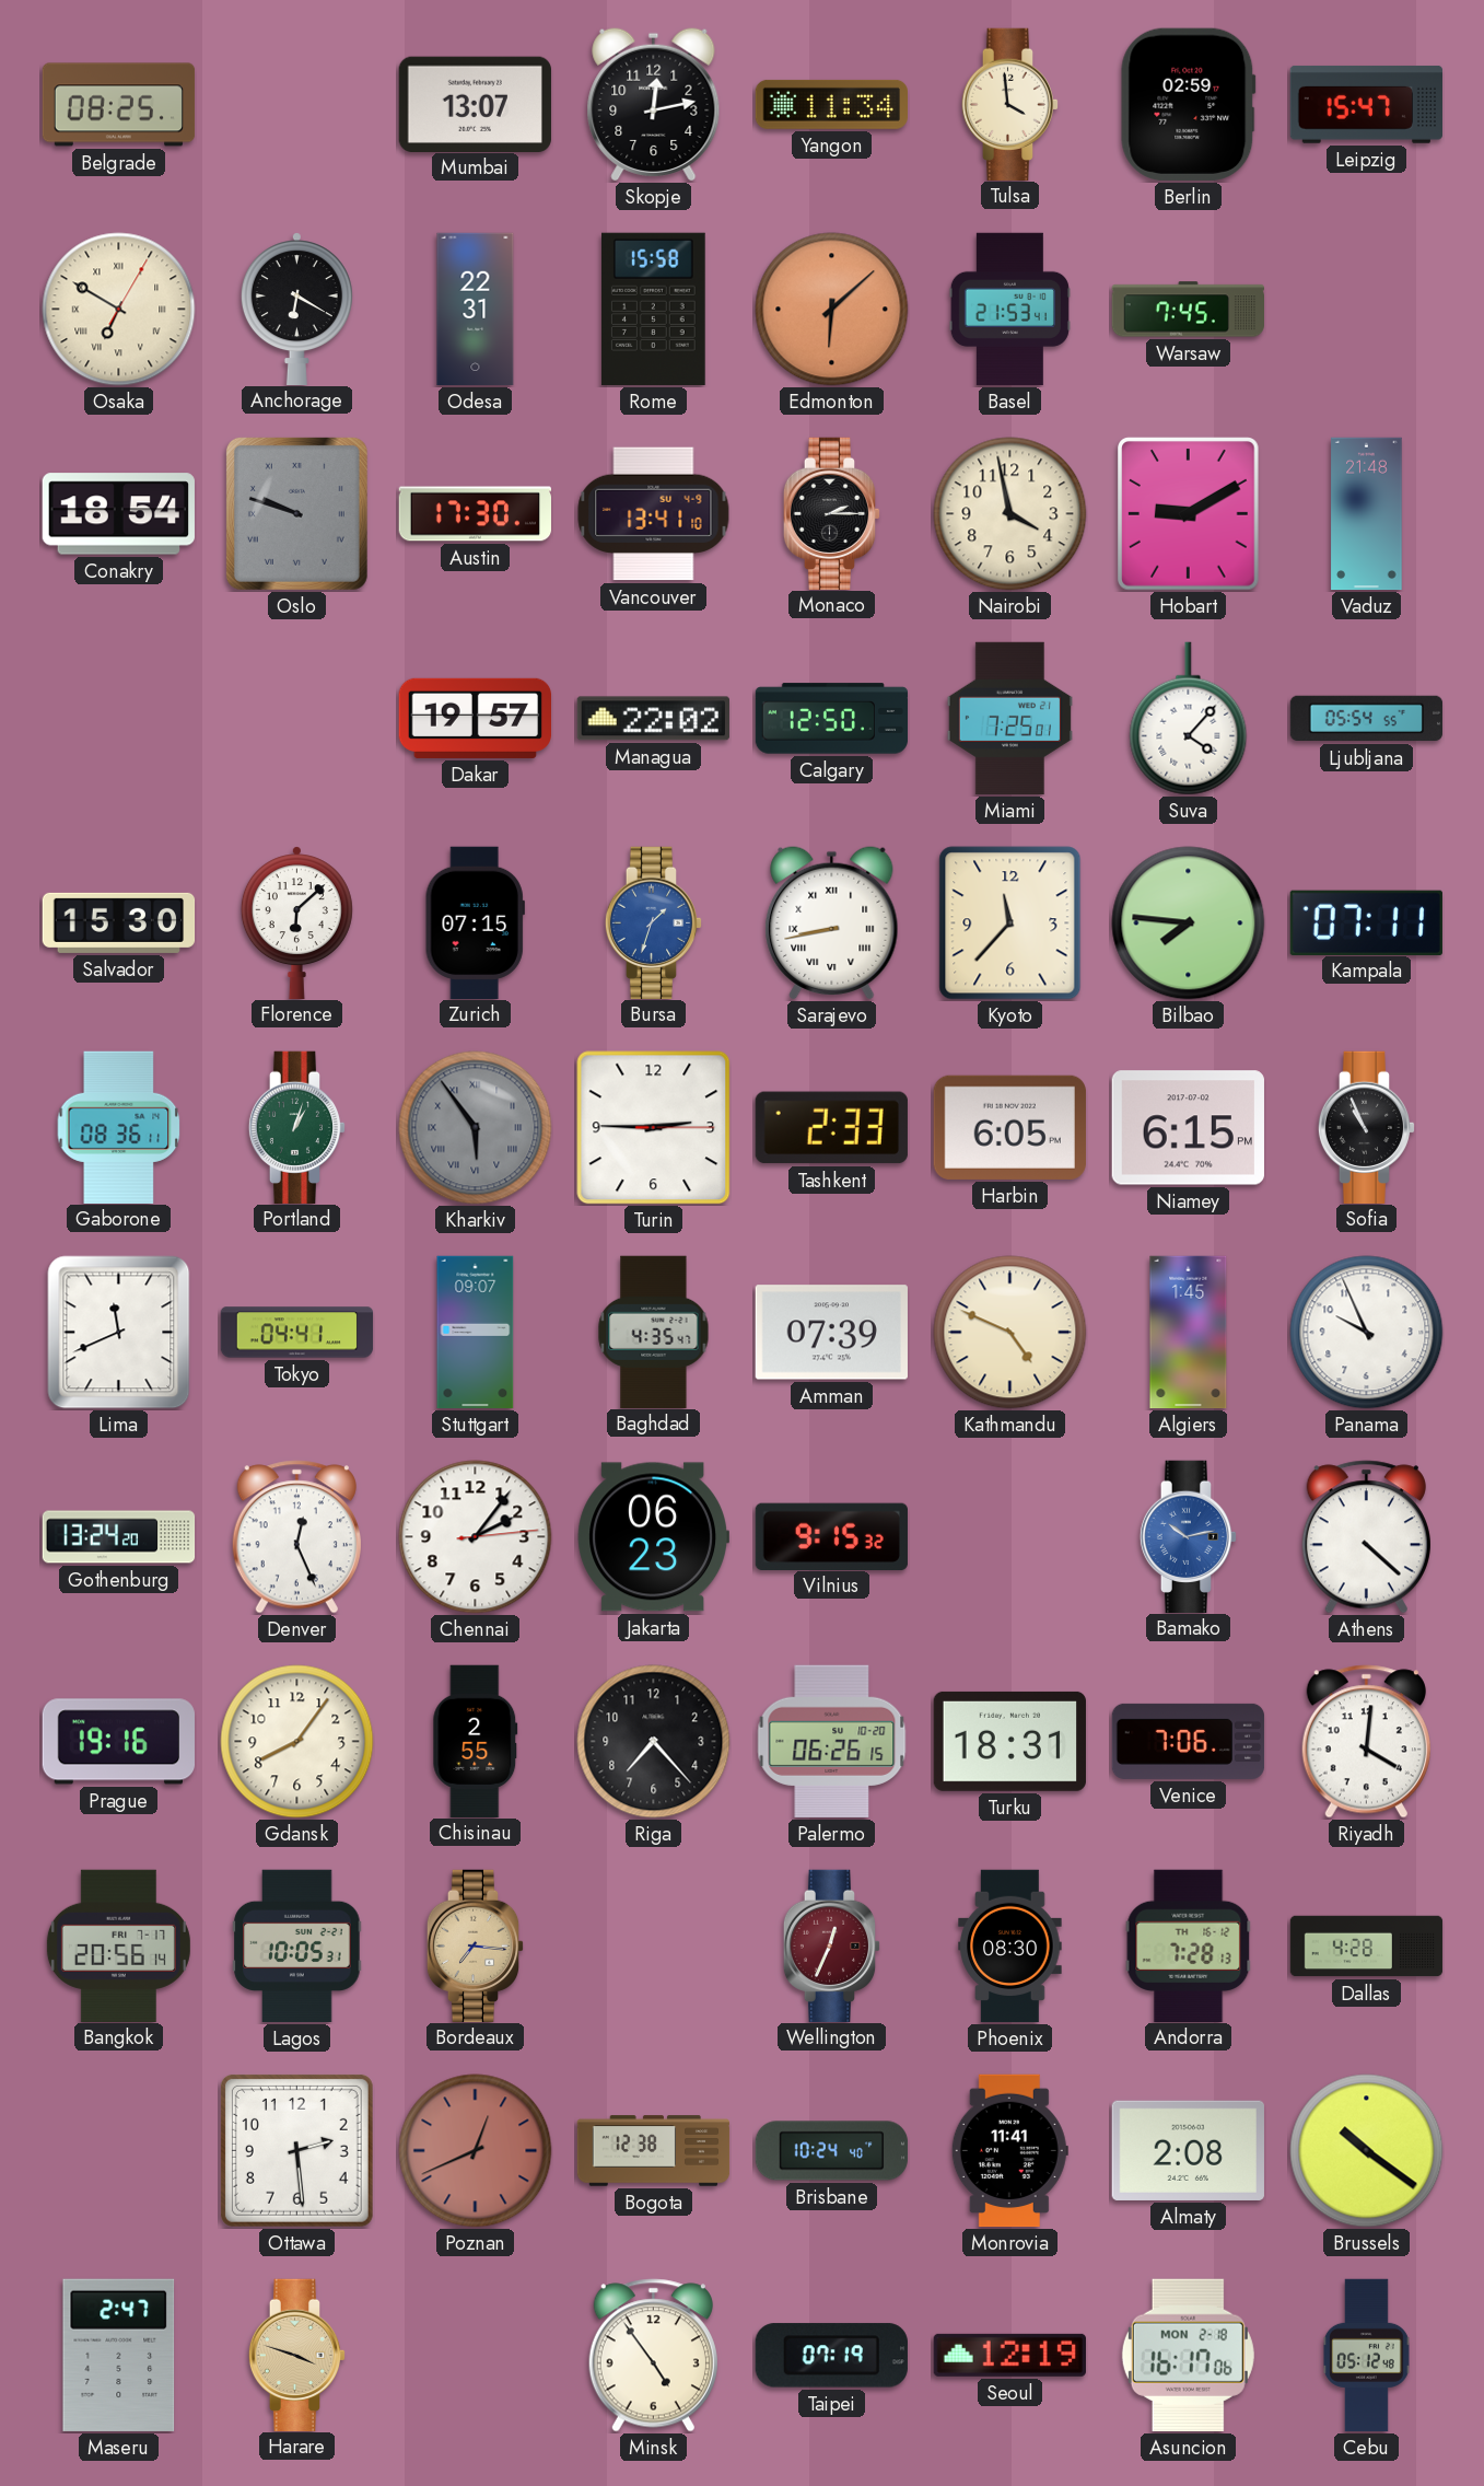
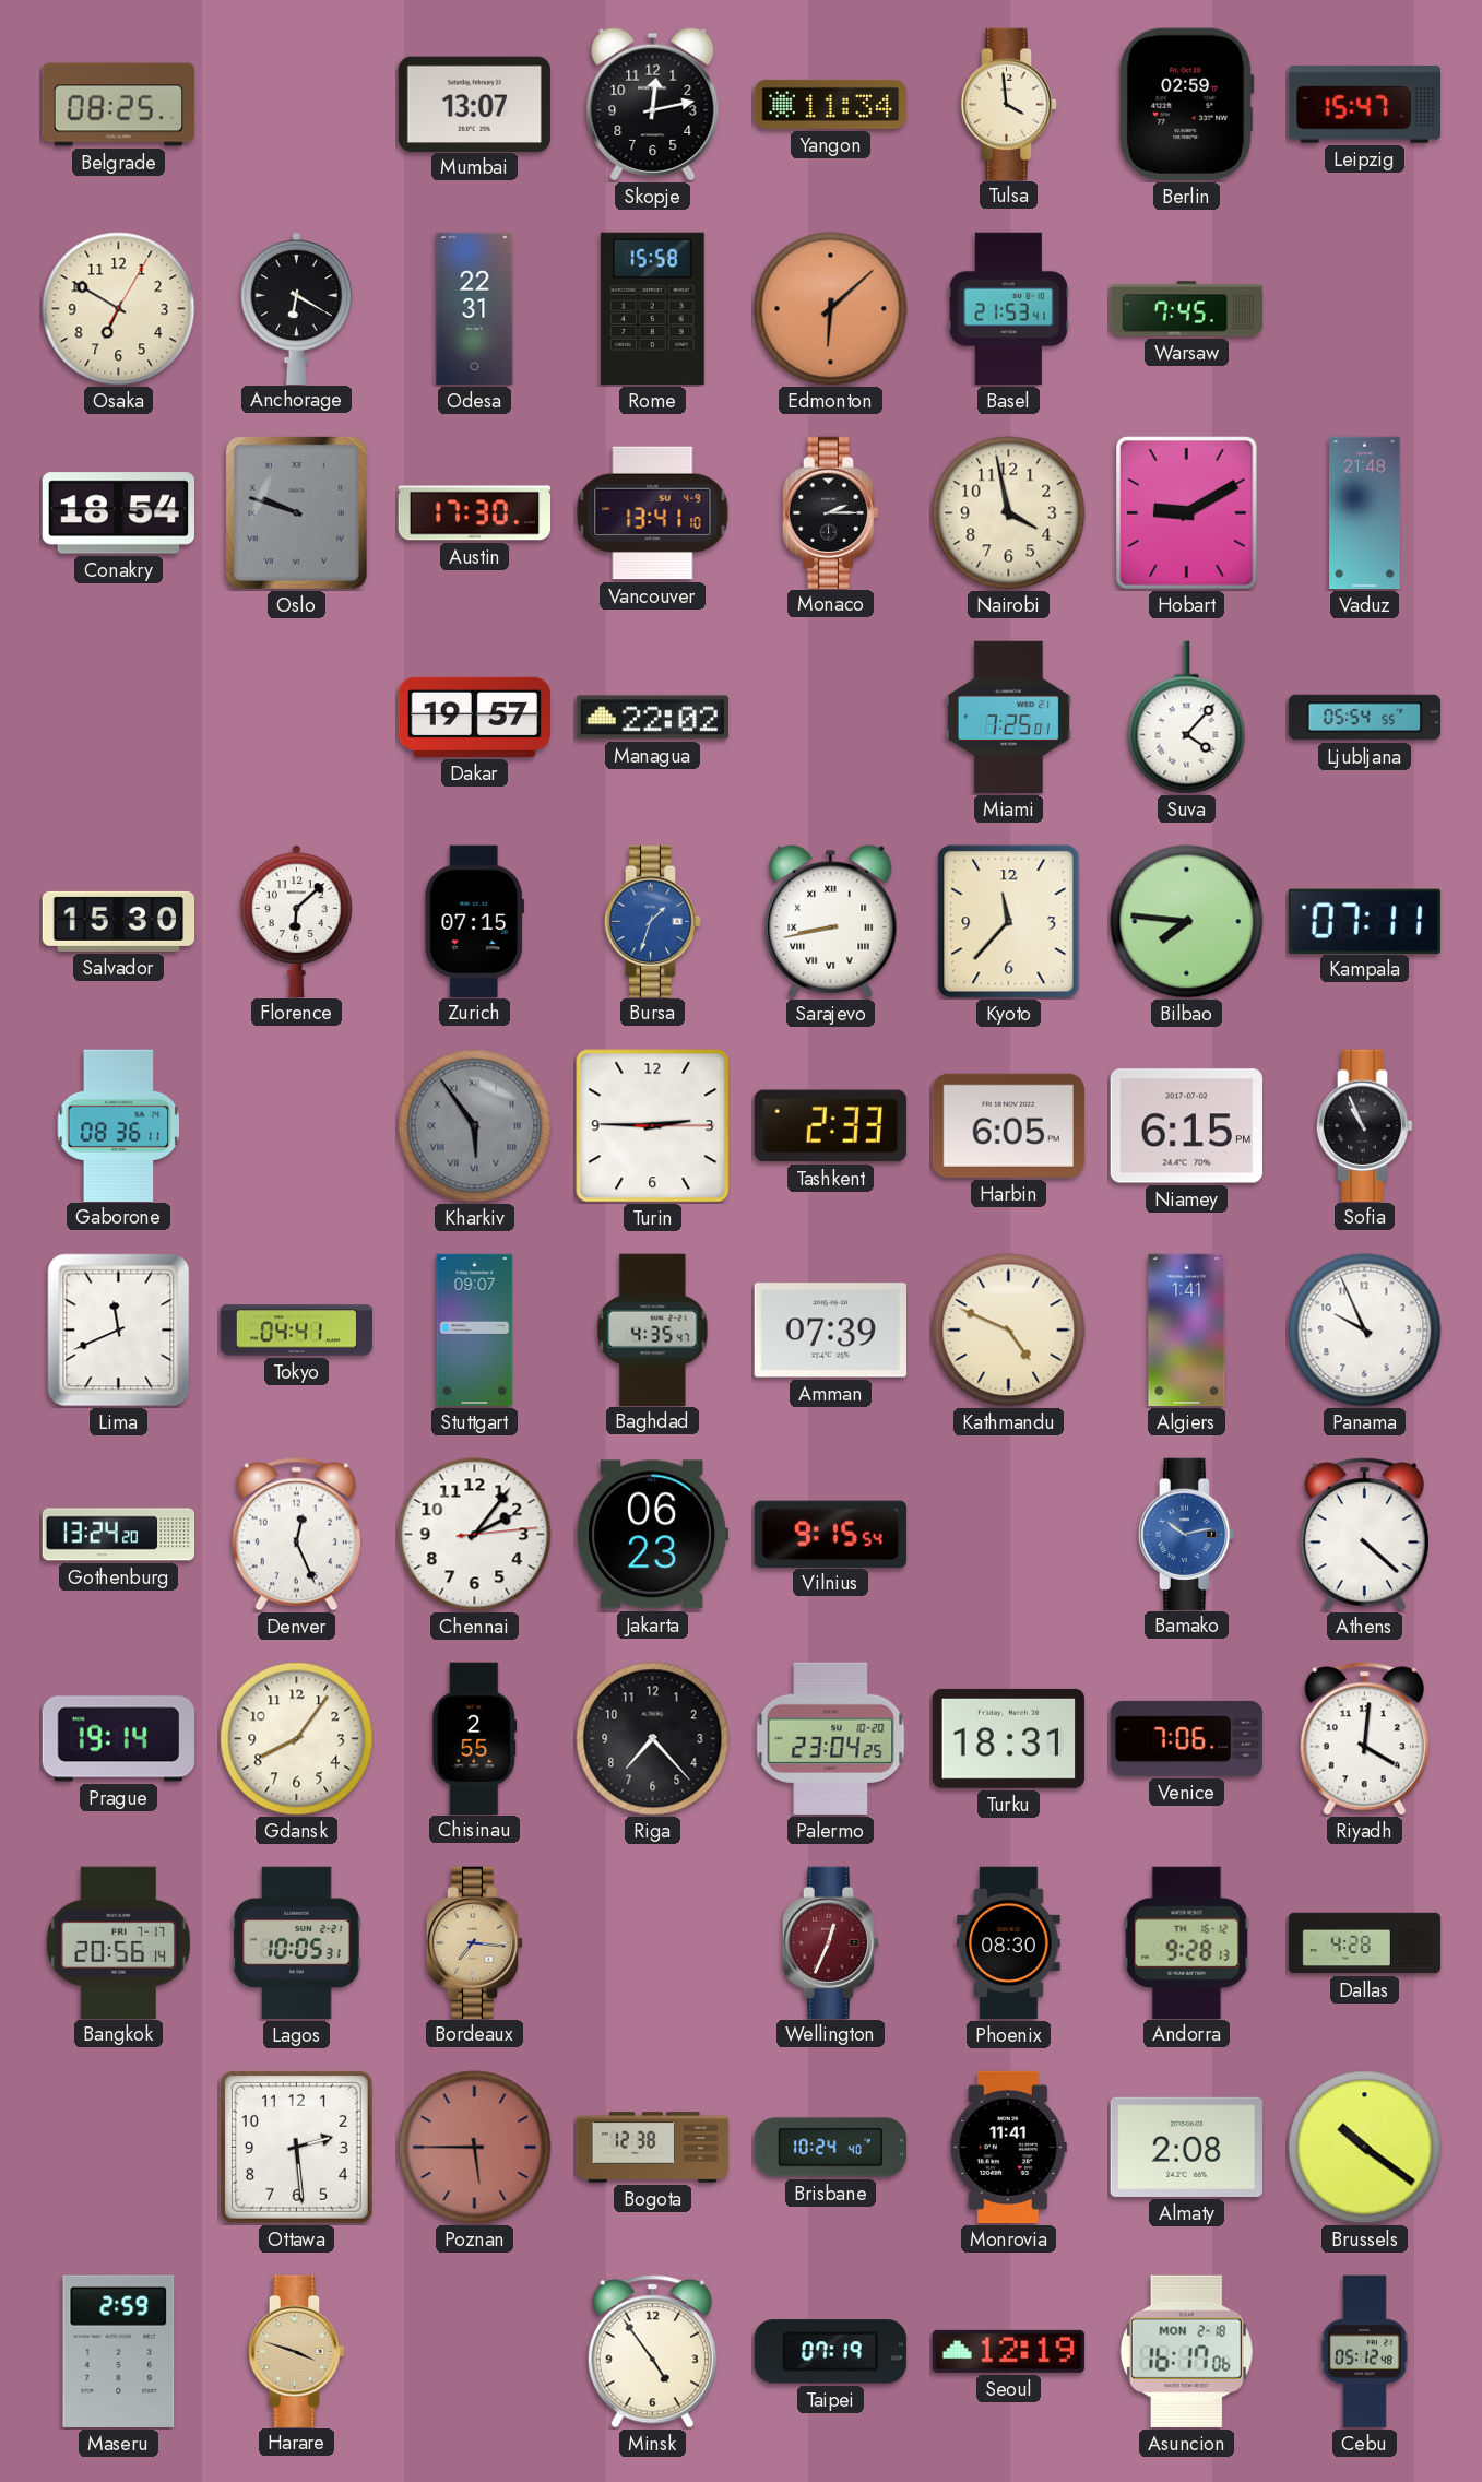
Osaka numerals: Roman -> Arabic (119, 309)
Calgary: 12:50 -> none (832, 719)
Portland: 1:03 -> none (297, 1127)
Algiers: 1:45 -> 1:41 (1187, 1331)
Vilnius: 9:15:32 -> 9:15:54 (830, 1534)
Prague: 19:16 -> 19:14 (118, 1739)
Palermo: 06:26 -> 23:04 (831, 1738)
Andorra: 7:28 -> 9:28 (1187, 1942)
Poznan: 12:41 -> 5:45 (475, 2148)
Maseru: 2:47 -> 2:59 (119, 2351)
